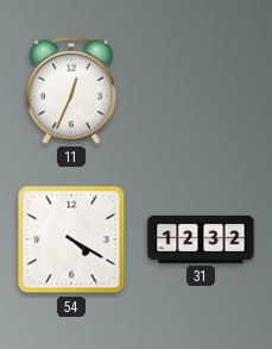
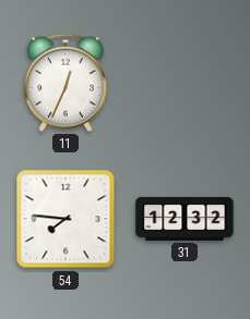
54: 4:20 -> 7:46 (66, 219)
